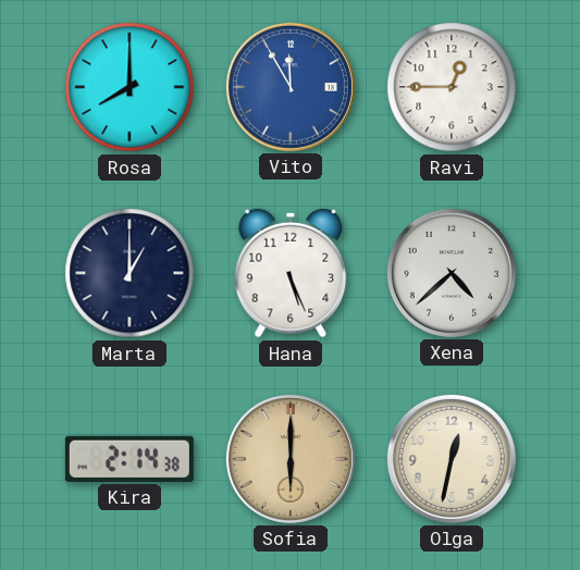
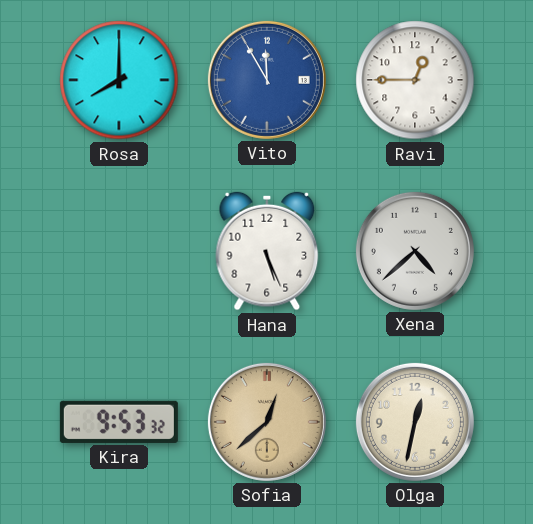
Marta: 1:00 -> none (129, 273)
Kira: 2:14 -> 9:53 (119, 422)
Sofia: 6:00 -> 12:38 (267, 422)
